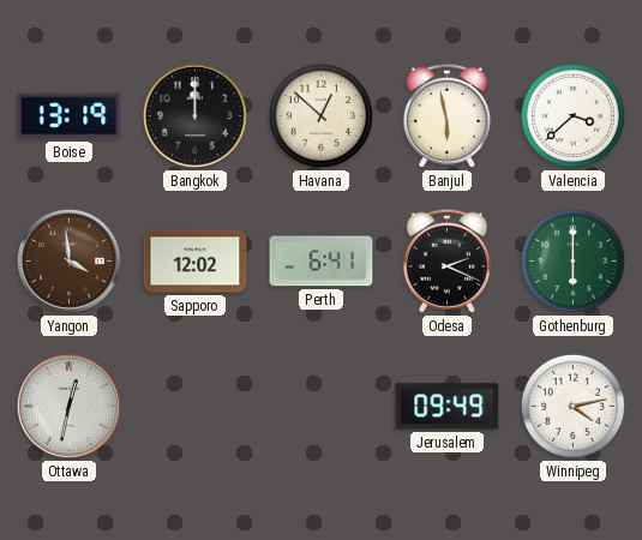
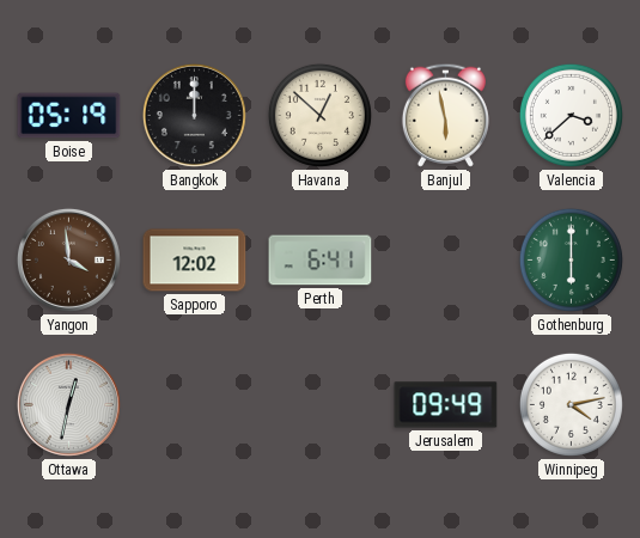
Boise: 13:19 -> 05:19 (69, 116)
Odesa: 2:19 -> none (446, 260)
